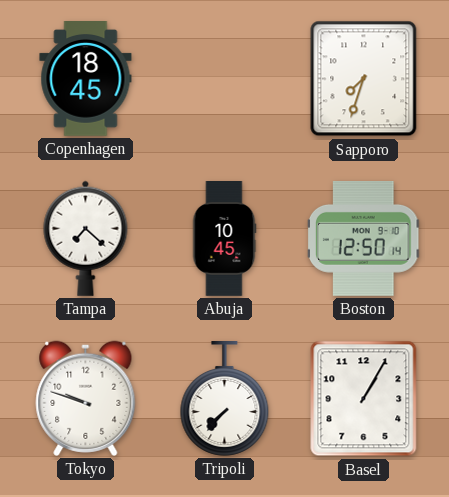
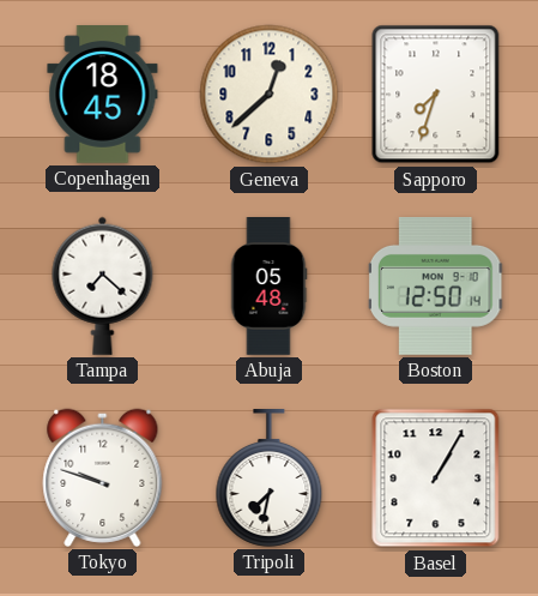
Geneva: none -> 12:38 (270, 95)
Abuja: 10:45 -> 05:48 (268, 287)
Tripoli: 7:37 -> 7:32 (270, 478)
